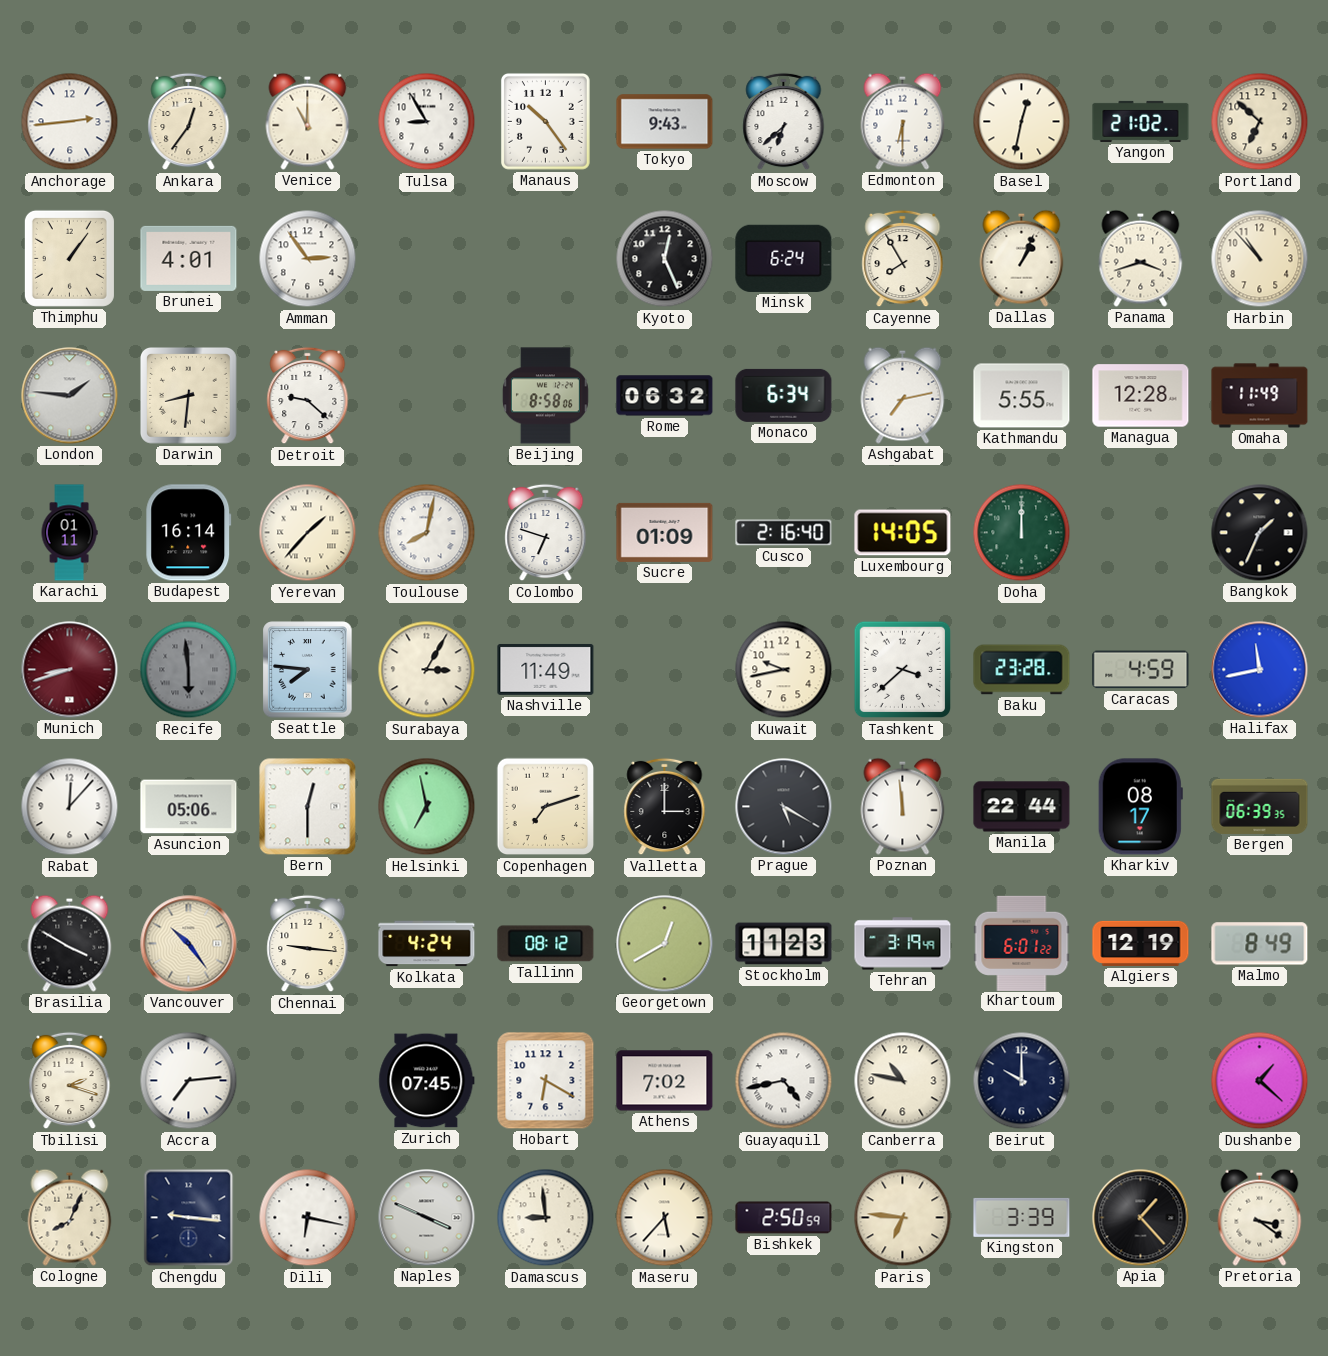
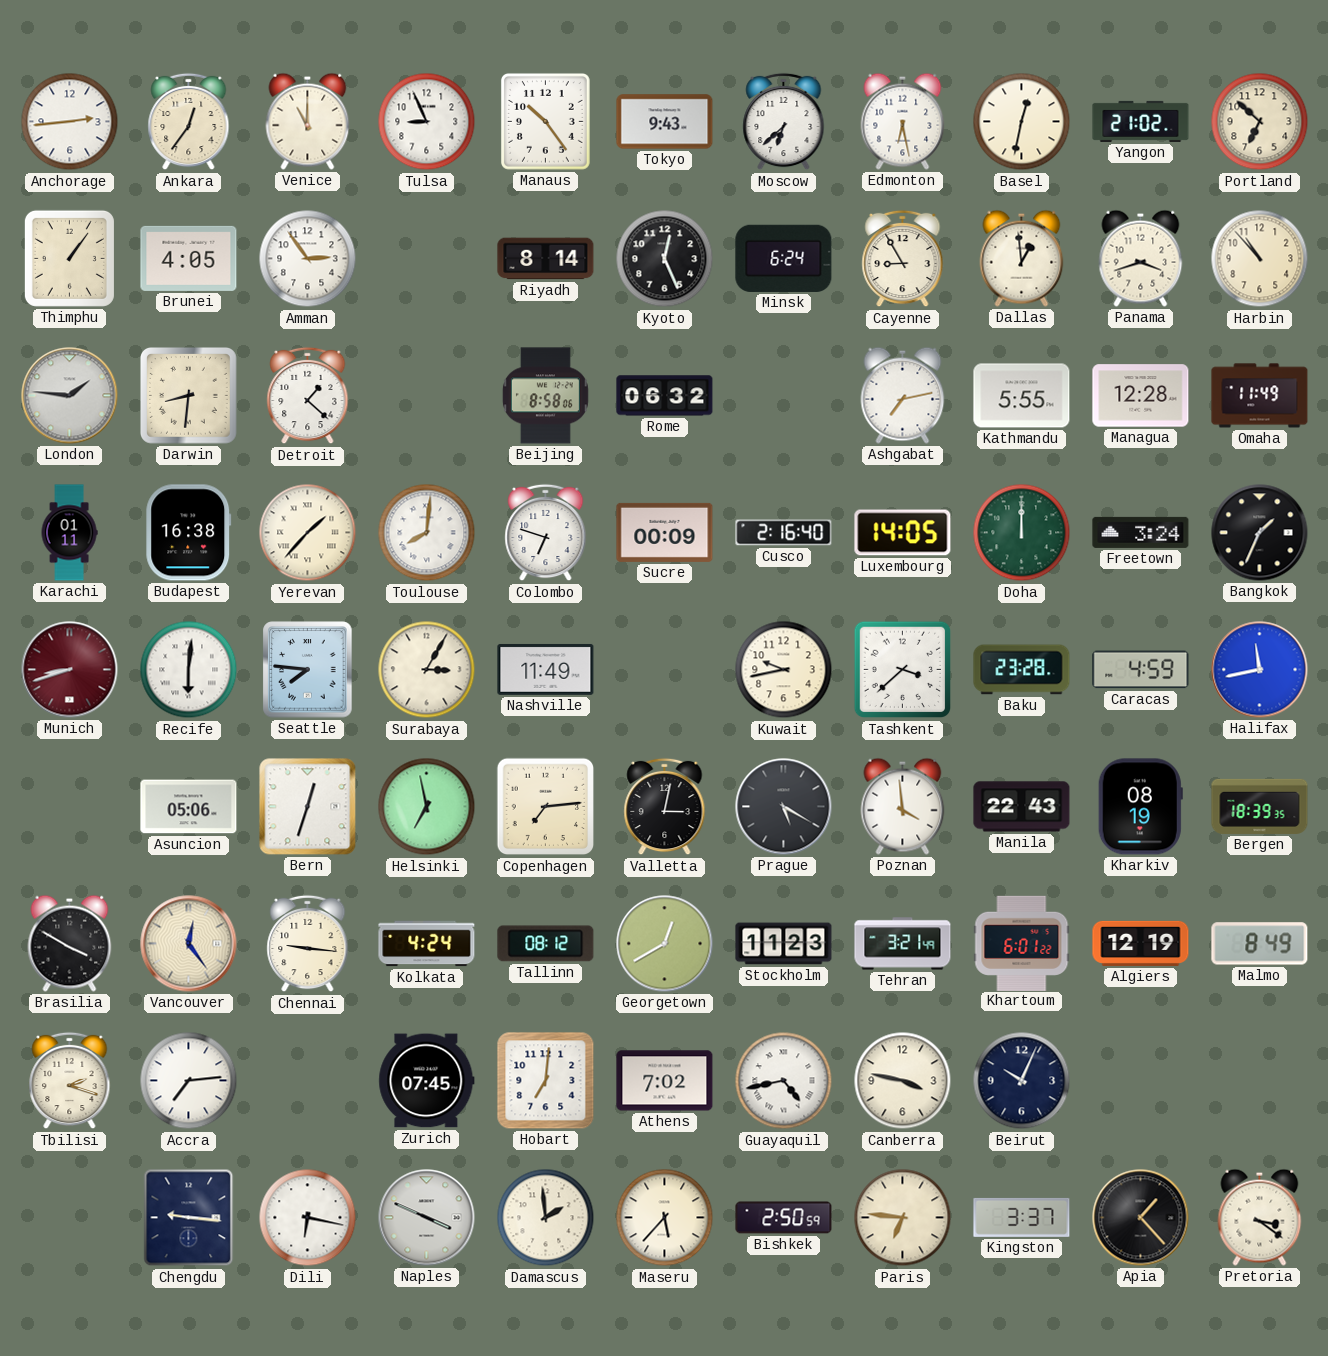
Tulsa: 8:55 -> 8:56 (427, 122)
Edmonton: 6:30 -> 6:28 (903, 121)
Brunei: 4:01 -> 4:05 (189, 258)
Riyadh: none -> 8:14 (546, 259)
Cayenne: 7:55 -> 8:55 (903, 259)
Dallas: 1:04 -> 12:59 (1022, 258)
Detroit: 9:22 -> 1:22 (308, 396)
Monaco: 6:34 -> none (784, 395)
Budapest: 16:14 -> 16:38 (189, 533)
Toulouse: 8:02 -> 8:01 (427, 533)
Sucre: 01:09 -> 00:09 (665, 532)
Freetown: none -> 3:24 (1141, 532)
Recife: 5:59 -> 6:01 (189, 670)
Recife dial: grey -> white (189, 670)
Rabat: 12:07 -> none (70, 807)
Bern: 12:30 -> 12:33 (308, 807)
Copenhagen: 7:12 -> 7:14 (546, 807)
Valletta: 3:00 -> 3:02 (665, 807)
Poznan: 11:59 -> 3:59 (903, 806)
Manila: 22:44 -> 22:43 (1022, 807)
Kharkiv: 08:17 -> 08:19 (1140, 807)
Bergen: 06:39 -> 18:39 (1260, 806)
Vancouver: 10:24 -> 12:24 (189, 944)
Tehran: 3:19 -> 3:21 (903, 944)
Hobart: 6:20 -> 7:01 (546, 1081)
Canberra: 10:47 -> 3:47 (903, 1081)
Beirut: 10:00 -> 10:04 (1022, 1081)
Dushanbe: 1:22 -> none (1260, 1081)
Cologne: 8:04 -> none (70, 1217)
Damascus: 8:59 -> 1:59 (546, 1218)
Kingston: 3:39 -> 3:37 (1022, 1217)
